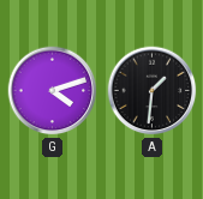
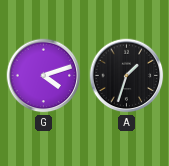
A: 1:31 -> 1:33 (127, 76)
